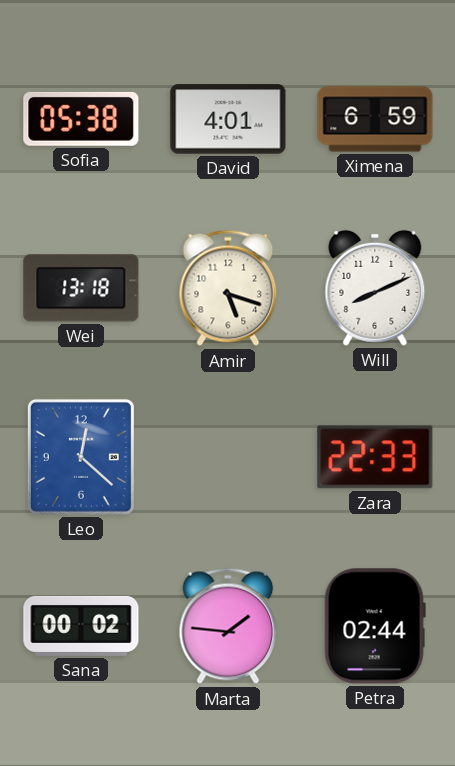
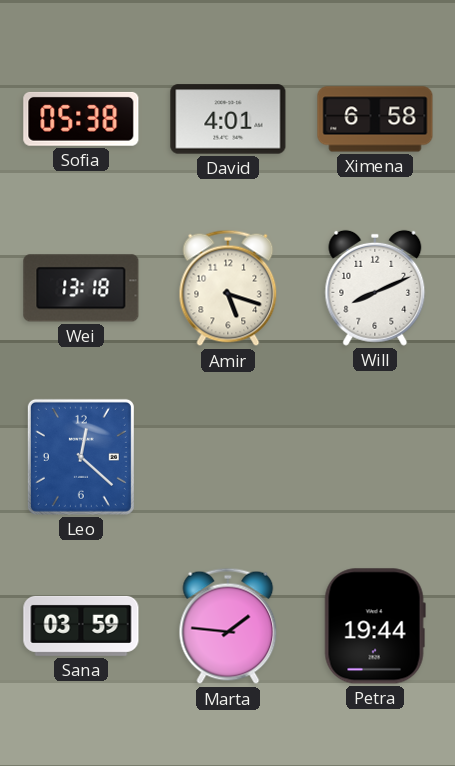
Ximena: 6:59 -> 6:58 (375, 119)
Zara: 22:33 -> none (375, 457)
Sana: 00:02 -> 03:59 (81, 626)
Petra: 02:44 -> 19:44 (375, 626)
